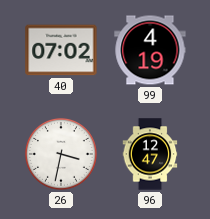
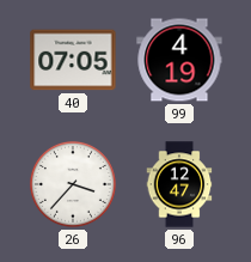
40: 07:02 -> 07:05 (73, 60)
26: 3:32 -> 3:37 (73, 184)
